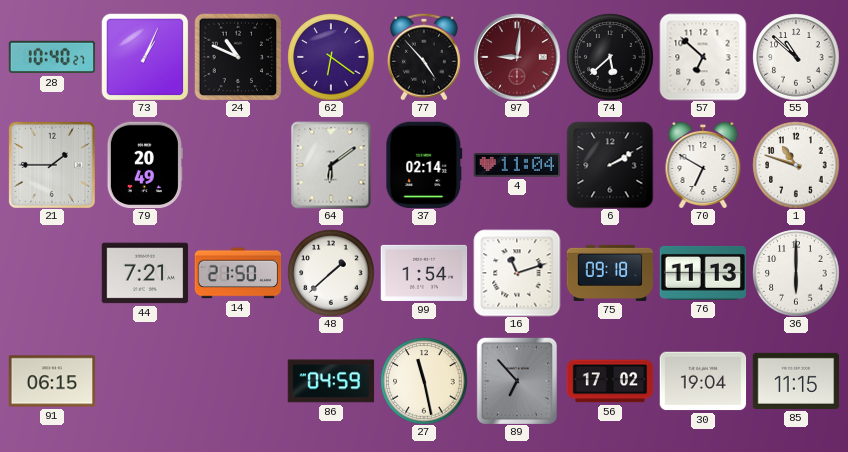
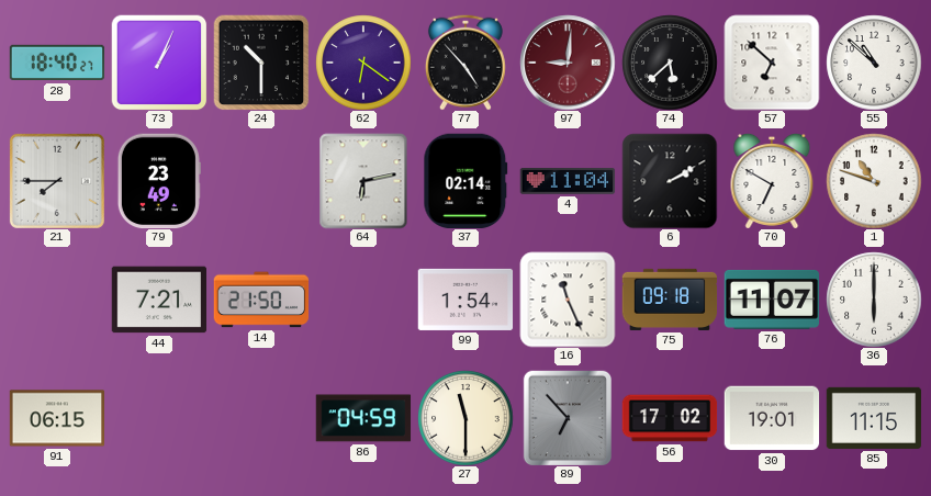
28: 10:40 -> 18:40 (57, 63)
24: 10:49 -> 10:30 (261, 63)
21: 1:45 -> 7:45 (57, 181)
79: 20:49 -> 23:49 (159, 181)
64: 6:09 -> 6:13 (363, 181)
48: 1:38 -> none (331, 273)
16: 11:12 -> 11:26 (568, 300)
76: 11:13 -> 11:07 (771, 300)
27: 11:28 -> 11:30 (466, 418)
30: 19:04 -> 19:01 (772, 418)
